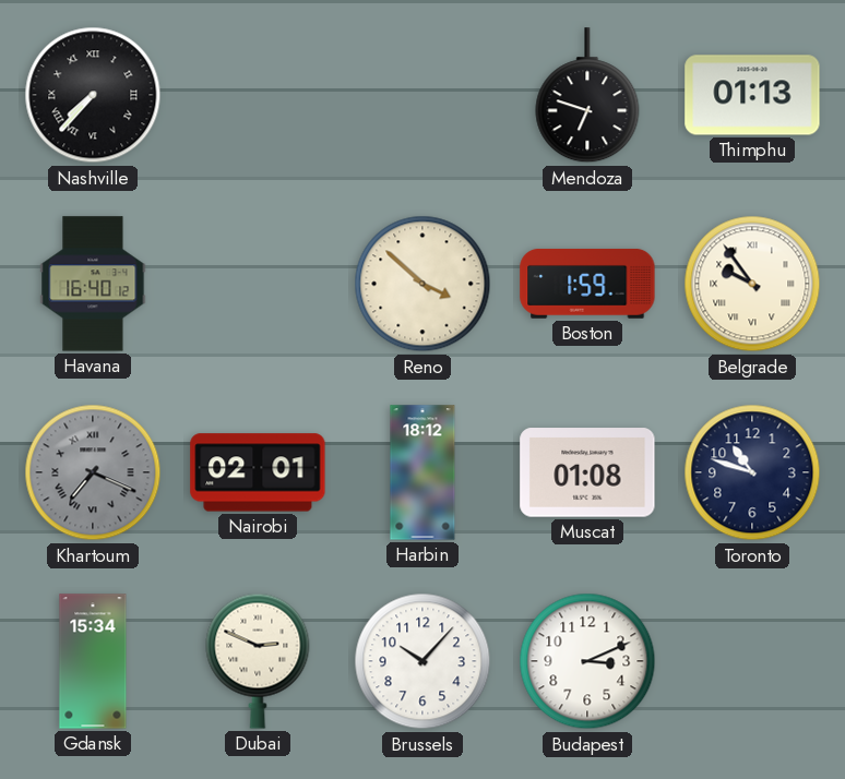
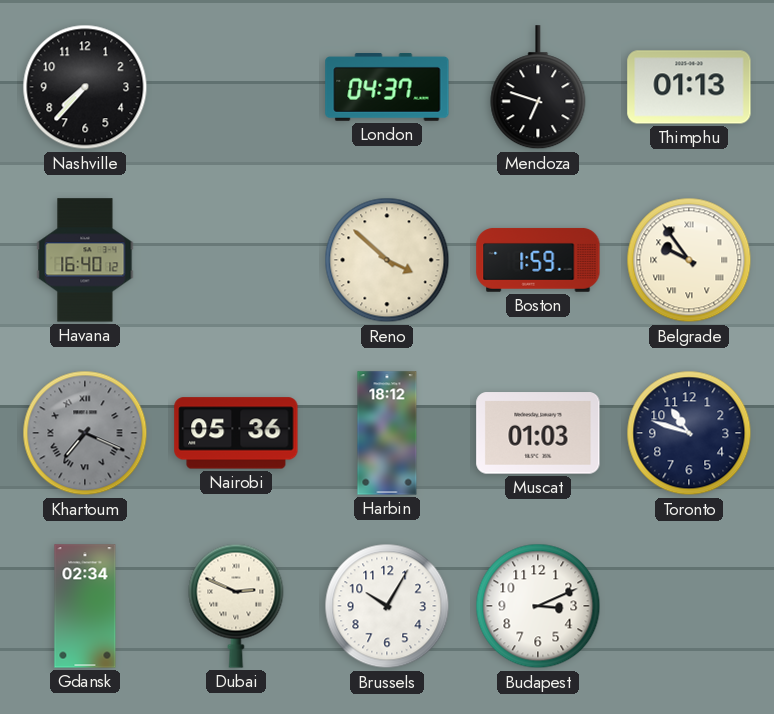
Nashville numerals: Roman -> Arabic (85, 87)
London: none -> 04:37 (387, 88)
Nairobi: 02:01 -> 05:36 (236, 433)
Muscat: 01:08 -> 01:03 (538, 433)
Gdansk: 15:34 -> 02:34 (85, 606)
Brussels: 10:07 -> 10:05 (387, 606)
